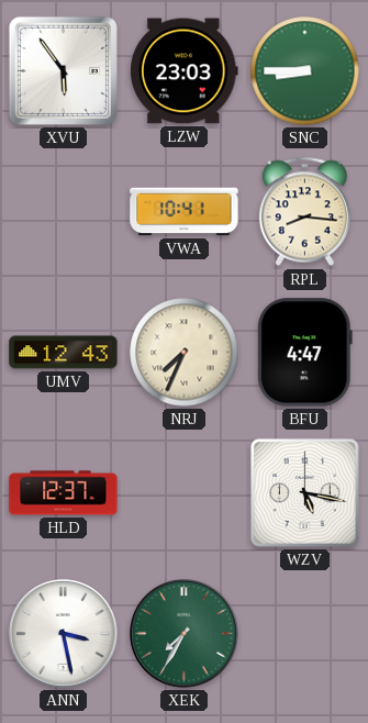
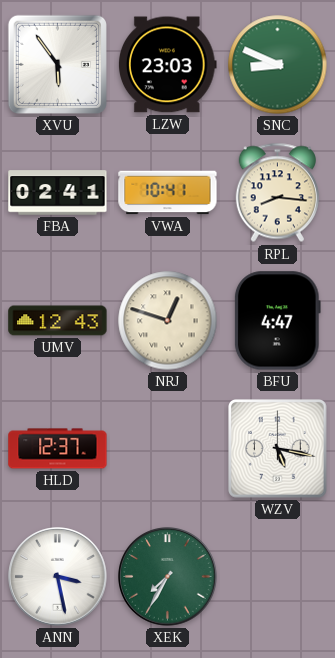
SNC: 8:45 -> 8:49 (278, 65)
FBA: none -> 02:41 (58, 193)
NRJ: 7:34 -> 12:48 (168, 321)
